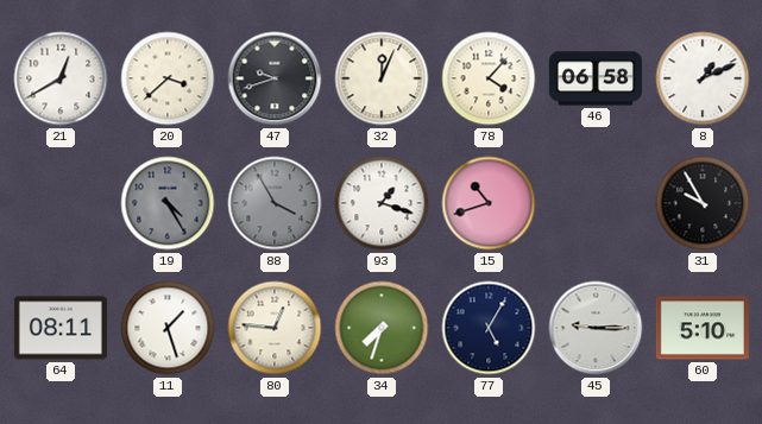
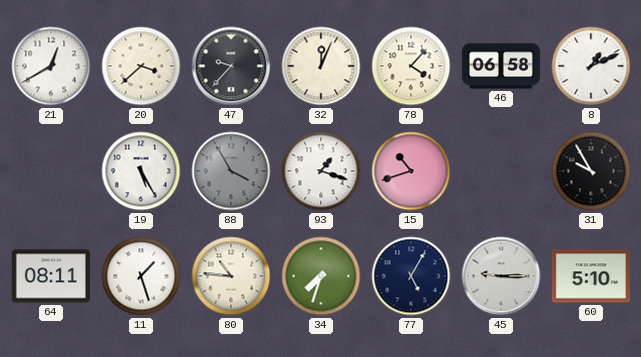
47: 9:42 -> 9:37 (231, 66)
19: 4:25 -> 5:25 (141, 171)
19 dial: grey -> white (141, 171)
80: 12:46 -> 10:46 (231, 276)
